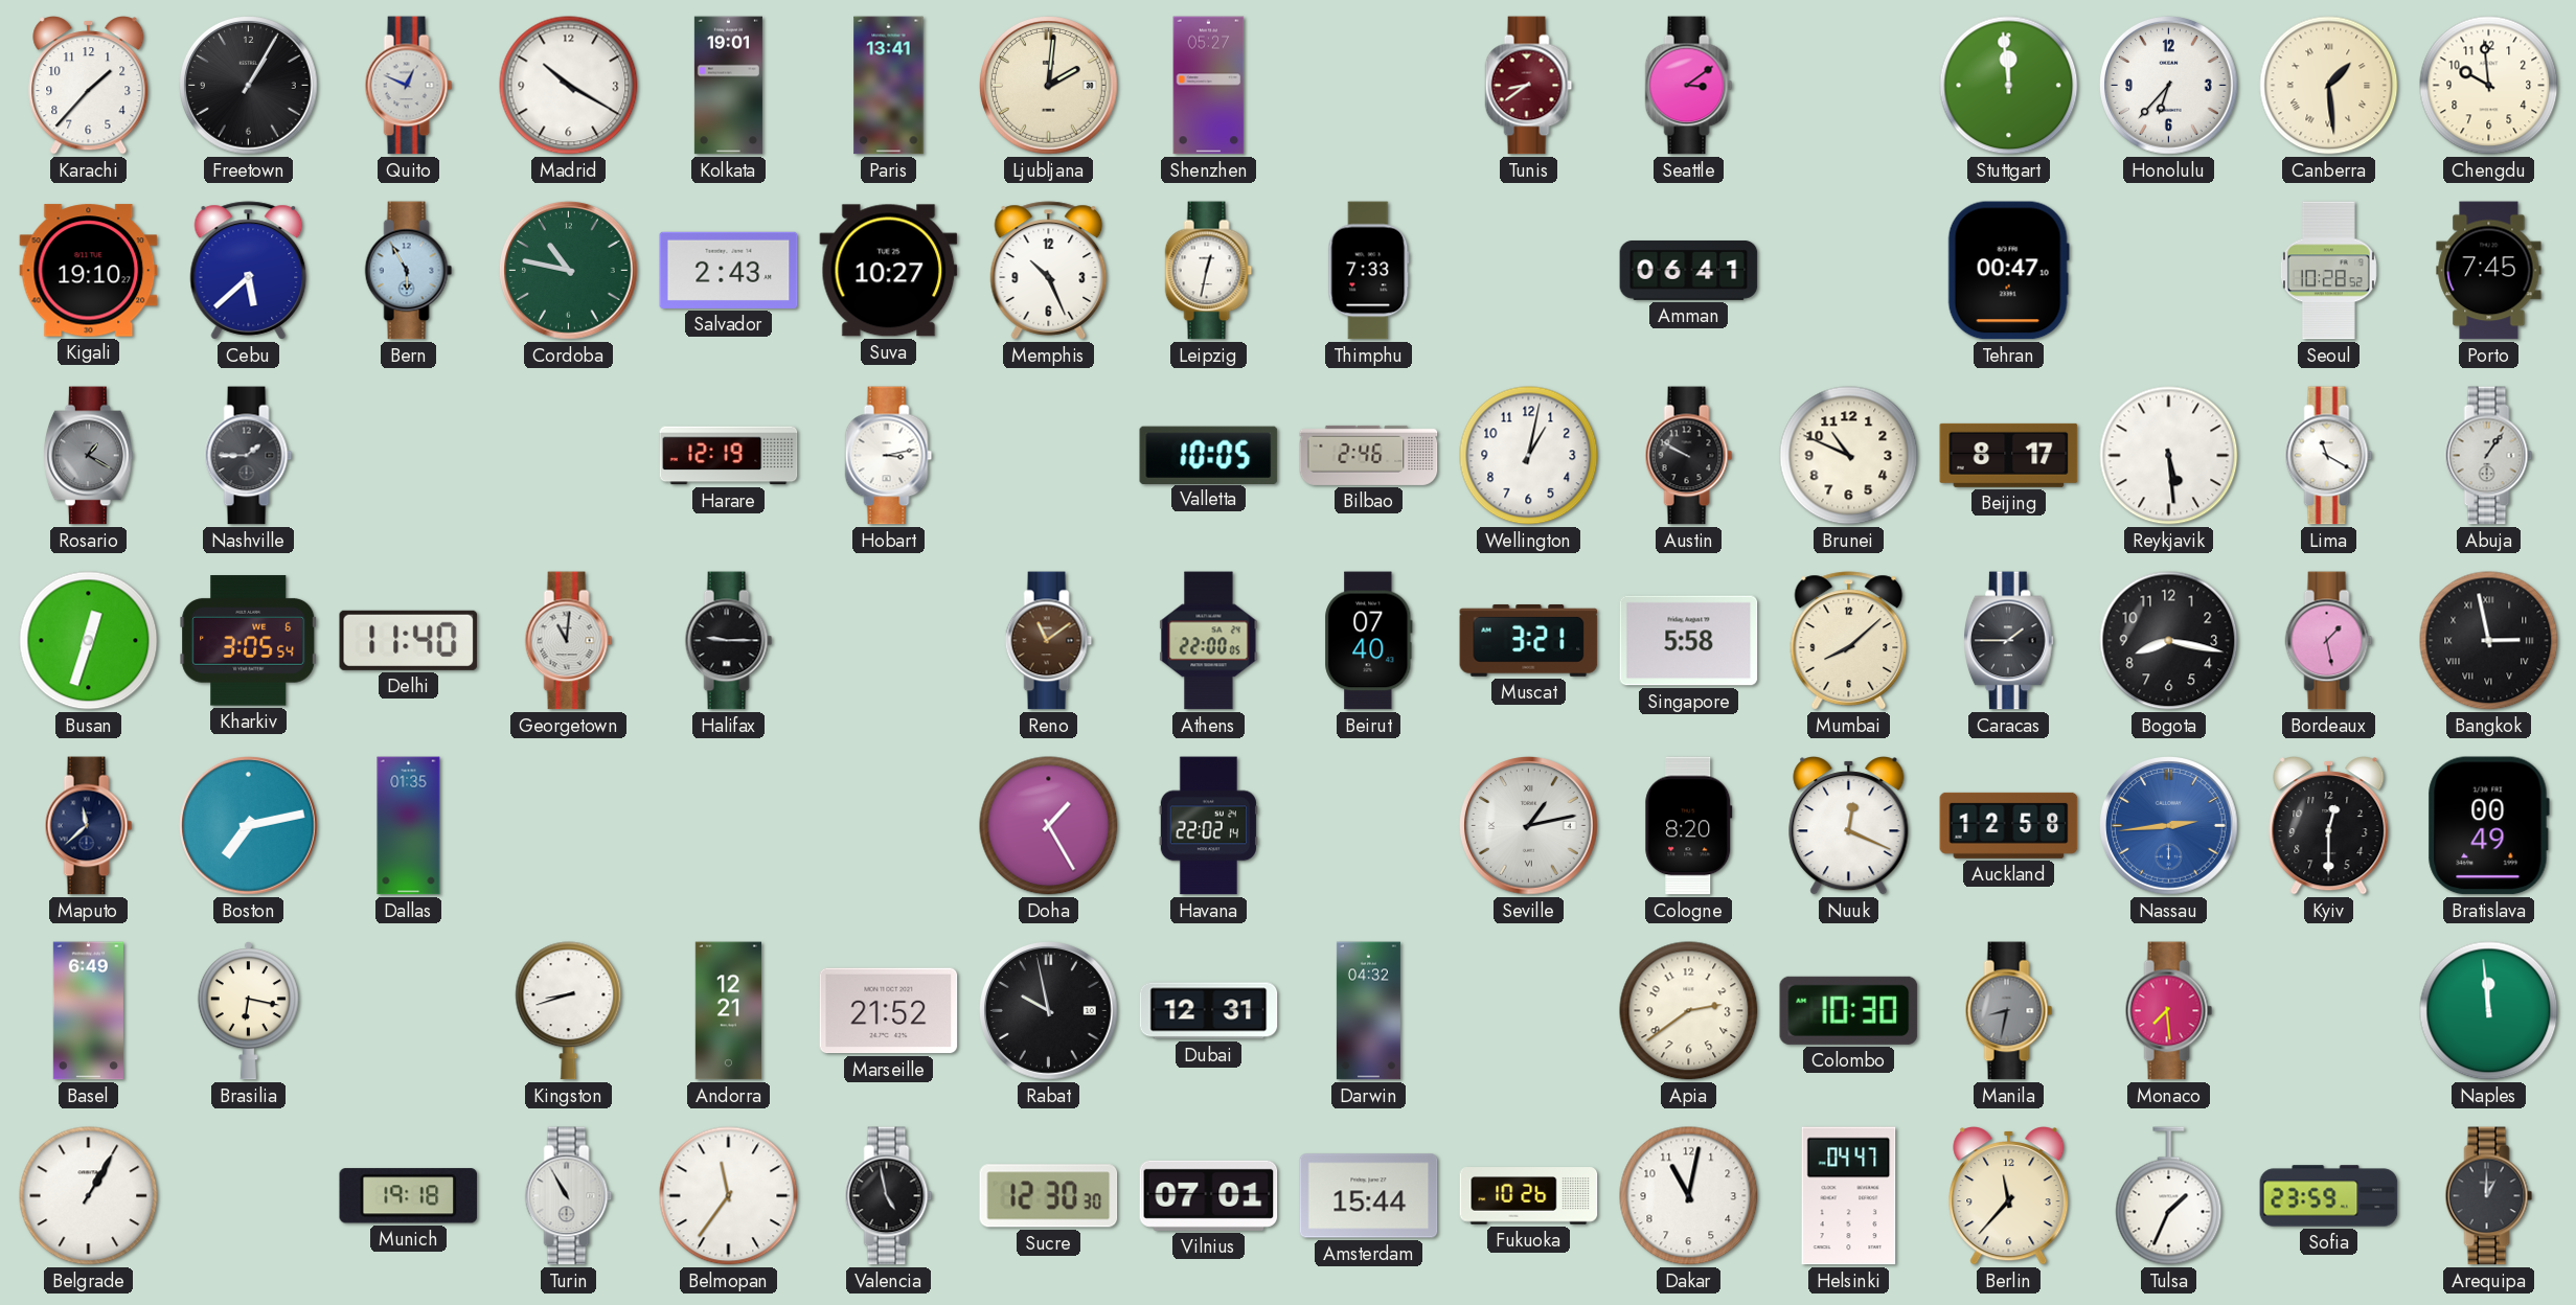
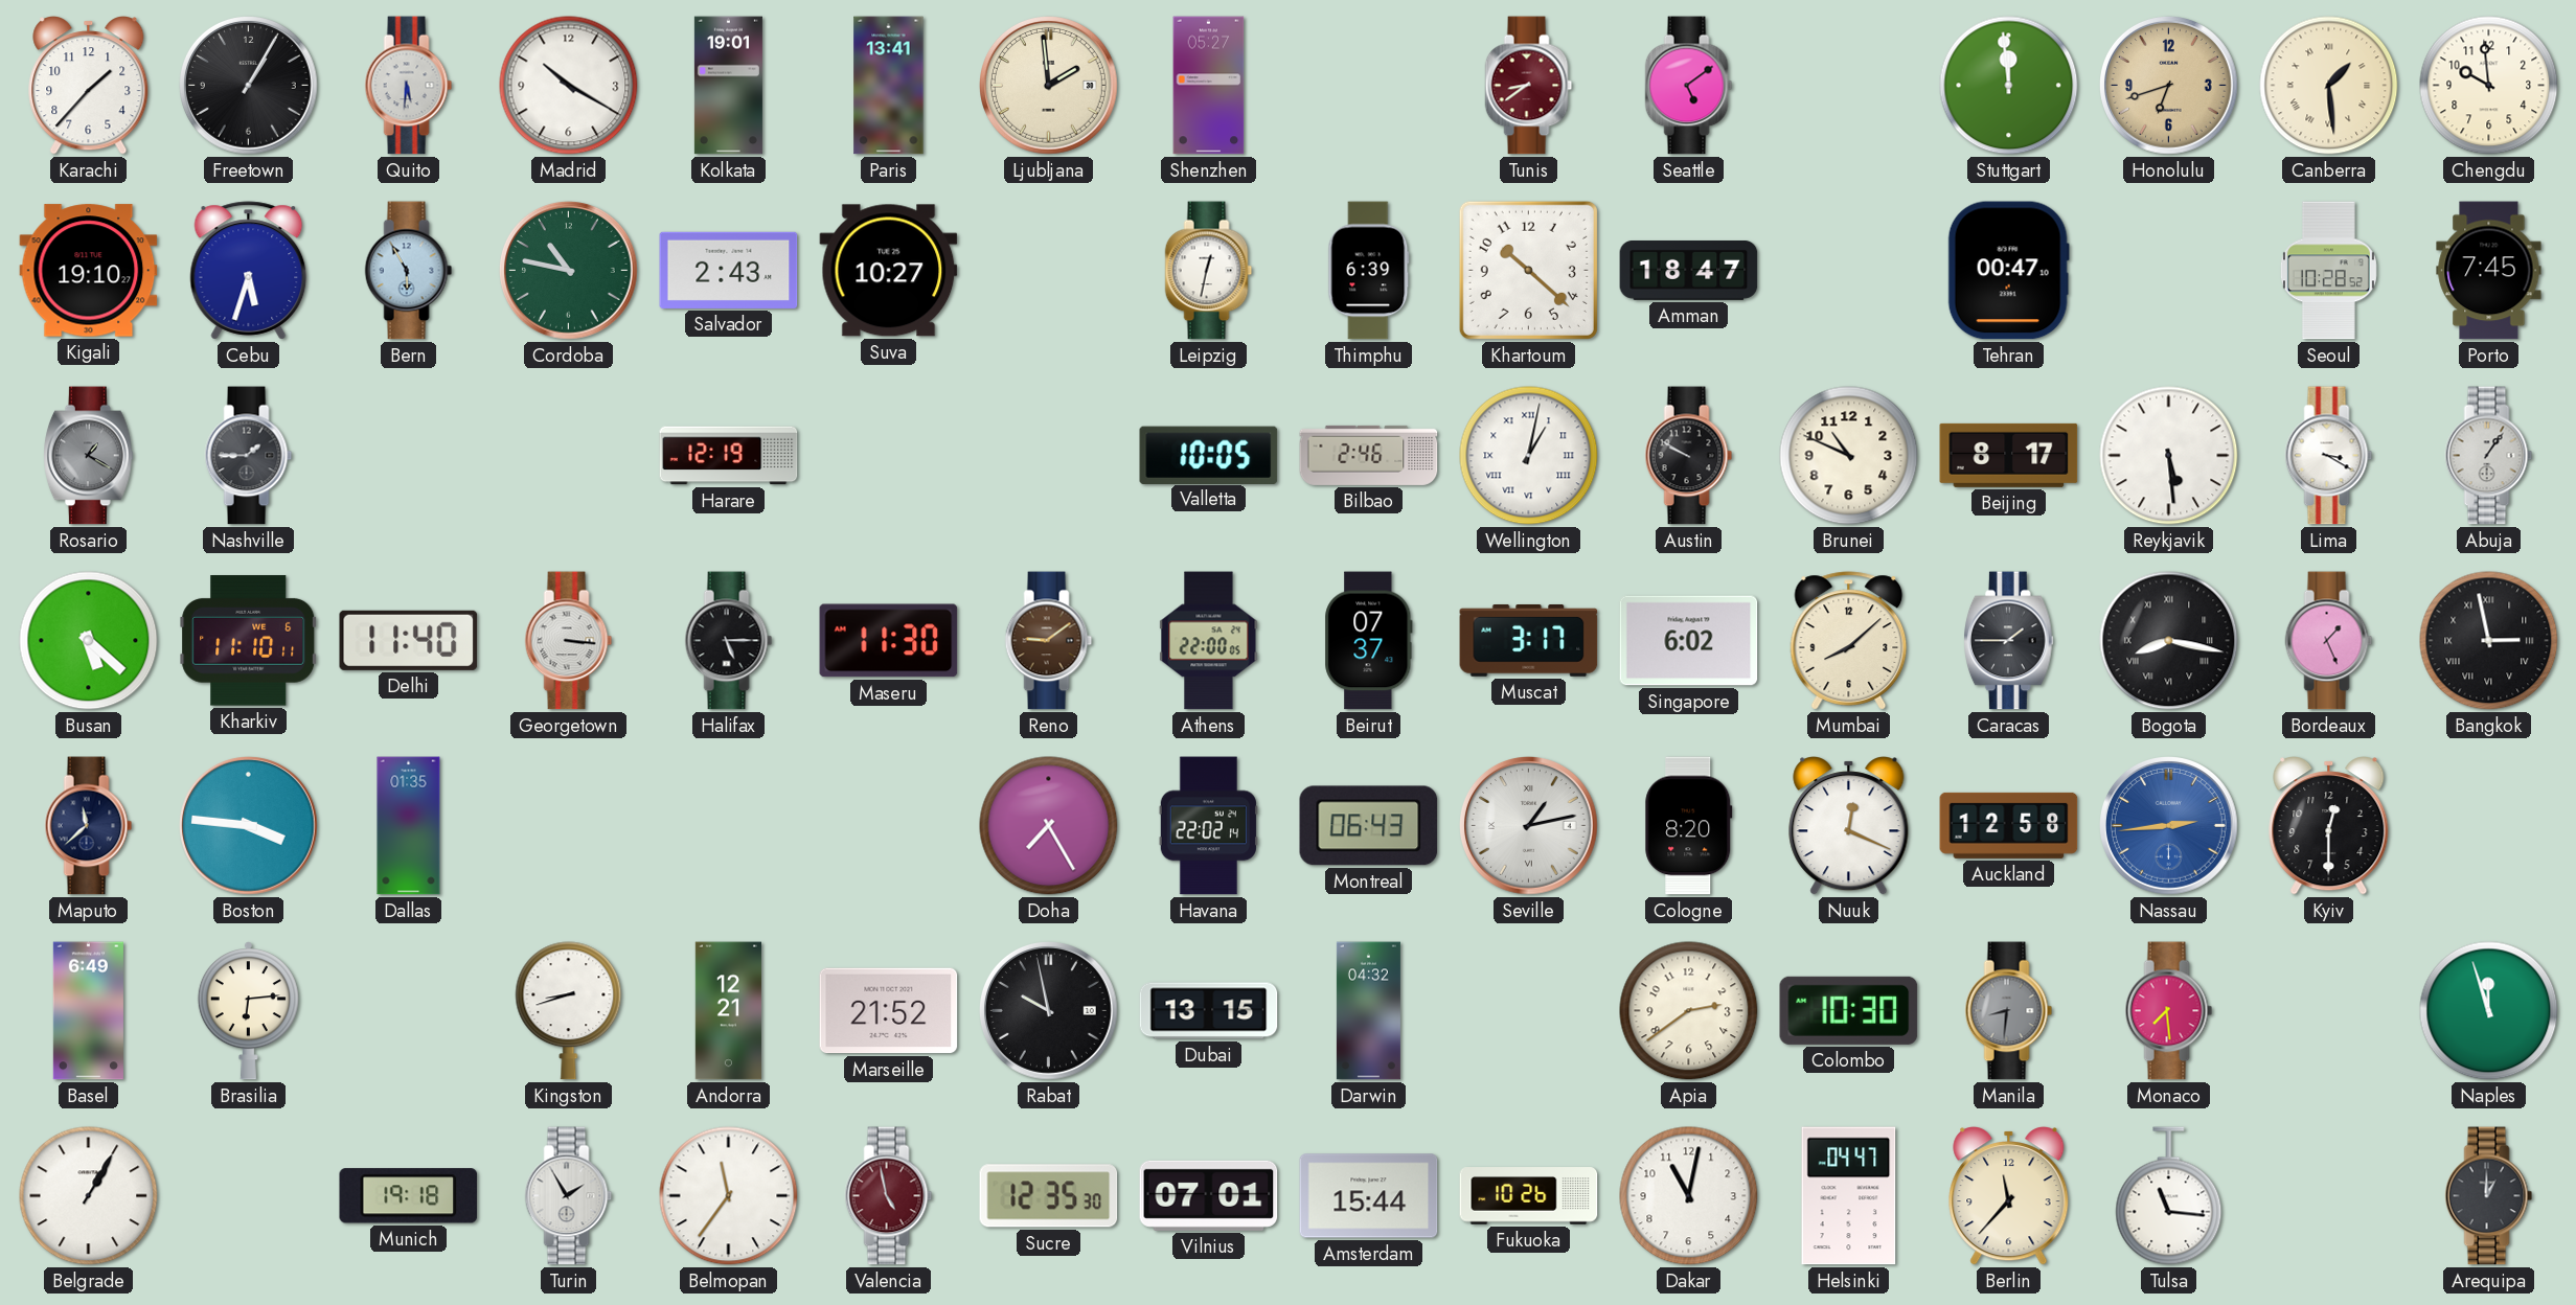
Quito: 12:49 -> 5:31 (409, 86)
Ljubljana: 2:01 -> 1:59 (1049, 86)
Seattle: 3:09 -> 5:09 (1689, 86)
Honolulu: 6:37 -> 6:42 (2169, 86)
Honolulu dial: white -> champagne (2169, 86)
Cebu: 5:38 -> 5:33 (249, 271)
Memphis: 10:26 -> none (1049, 271)
Thimphu: 7:33 -> 6:39 (1369, 271)
Khartoum: none -> 10:22 (1528, 270)
Amman: 06:41 -> 18:47 (1689, 270)
Hobart: 3:13 -> none (889, 456)
Wellington numerals: Arabic -> Roman (1529, 456)
Lima: 11:20 -> 3:20 (2329, 456)
Busan: 12:33 -> 5:22 (89, 641)
Kharkiv: 3:05 -> 11:10 (249, 641)
Georgetown: 11:01 -> 3:16 (569, 641)
Halifax: 9:15 -> 5:15 (729, 641)
Maseru: none -> 11:30 (889, 641)
Reno: 11:09 -> 9:09 (1049, 641)
Beirut: 07:40 -> 07:37 (1369, 641)
Muscat: 3:21 -> 3:17 (1529, 640)
Singapore: 5:58 -> 6:02 (1689, 641)
Bogota numerals: Arabic -> Roman (2169, 641)
Bordeaux: 1:28 -> 1:26 (2329, 641)
Boston: 7:13 -> 3:46 (249, 826)
Doha: 1:25 -> 7:25 (1049, 826)
Montreal: none -> 06:43 (1369, 826)
Bratislava: 00:49 -> none (2488, 826)
Brasilia: 6:17 -> 6:14 (248, 1011)
Dubai: 12:31 -> 13:15 (1209, 1011)
Manila: 8:32 -> 8:31 (2009, 1011)
Naples: 11:59 -> 11:57 (2489, 1011)
Turin: 10:55 -> 1:55 (569, 1196)
Valencia dial: black -> burgundy (889, 1196)
Sucre: 12:30 -> 12:35 (1049, 1196)
Tulsa: 1:34 -> 11:16 (2169, 1196)
Sofia: 23:59 -> none (2329, 1196)
